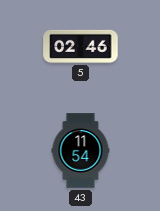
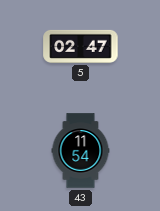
5: 02:46 -> 02:47 (81, 46)
